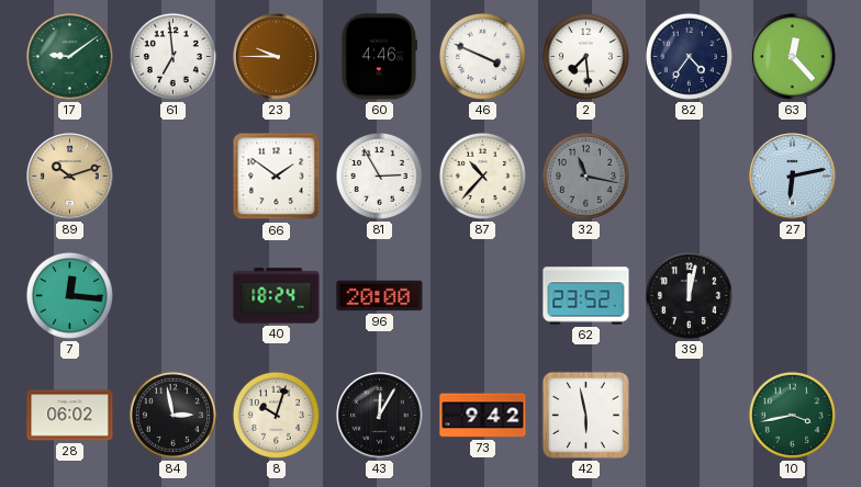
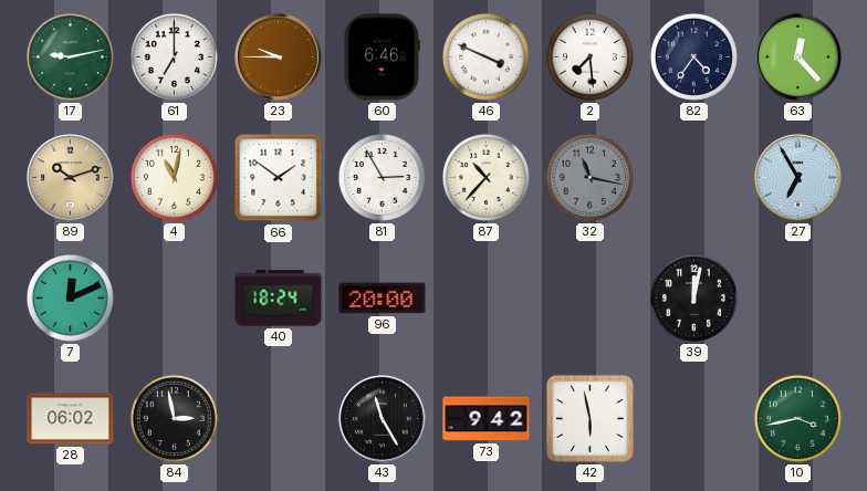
17: 9:09 -> 9:13 (70, 56)
61: 6:59 -> 7:00 (174, 56)
60: 4:46 -> 6:46 (382, 58)
4: none -> 11:02 (174, 177)
27: 6:13 -> 6:55 (798, 178)
7: 12:16 -> 12:11 (70, 297)
62: 23:52 -> none (586, 296)
8: 10:03 -> none (276, 415)
43: 12:05 -> 11:25 (383, 419)
